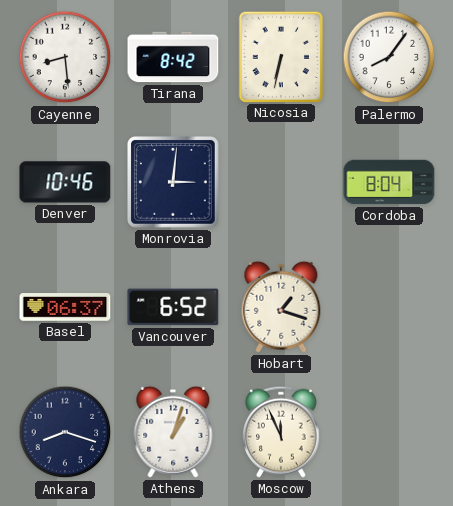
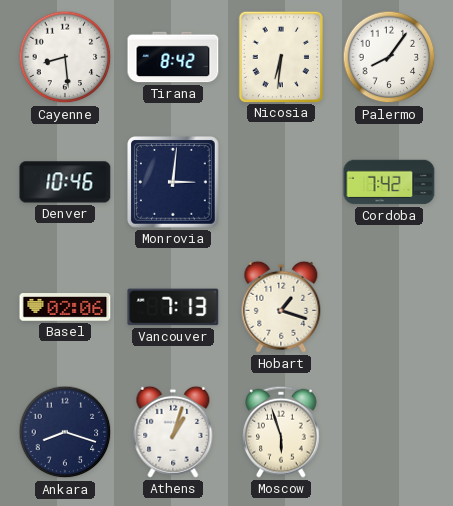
Nicosia: 6:32 -> 6:31 (280, 56)
Cordoba: 8:04 -> 7:42 (389, 182)
Basel: 06:37 -> 02:06 (65, 307)
Vancouver: 6:52 -> 7:13 (173, 307)
Moscow: 11:56 -> 5:57 (282, 432)
